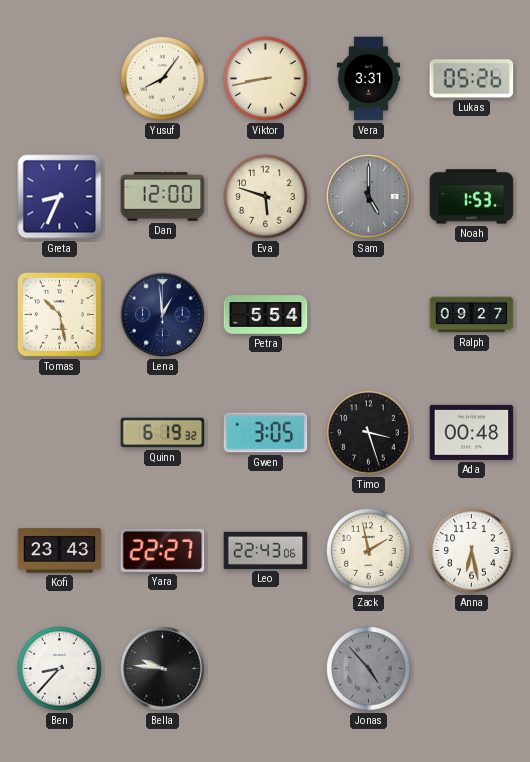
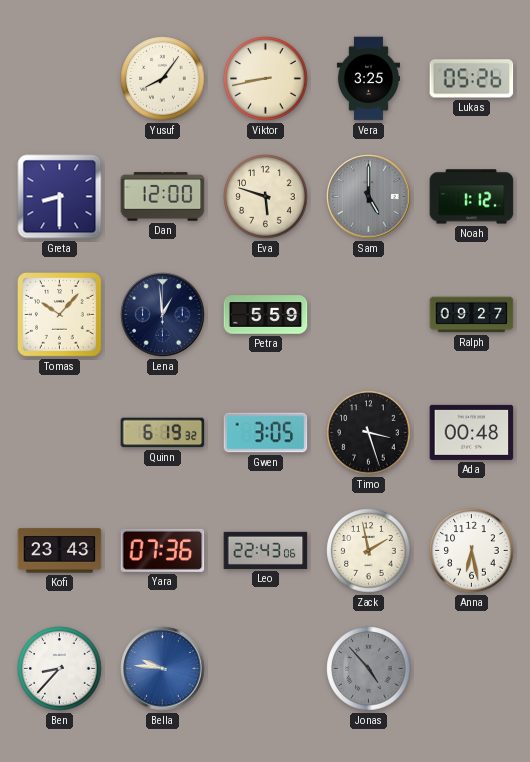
Vera: 3:31 -> 3:25 (368, 79)
Greta: 8:34 -> 8:30 (60, 197)
Noah: 1:53 -> 1:12 (472, 197)
Tomas: 10:28 -> 10:07 (60, 315)
Petra: 5:54 -> 5:59 (266, 315)
Yara: 22:27 -> 07:36 (163, 550)
Bella dial: black -> blue (163, 669)
